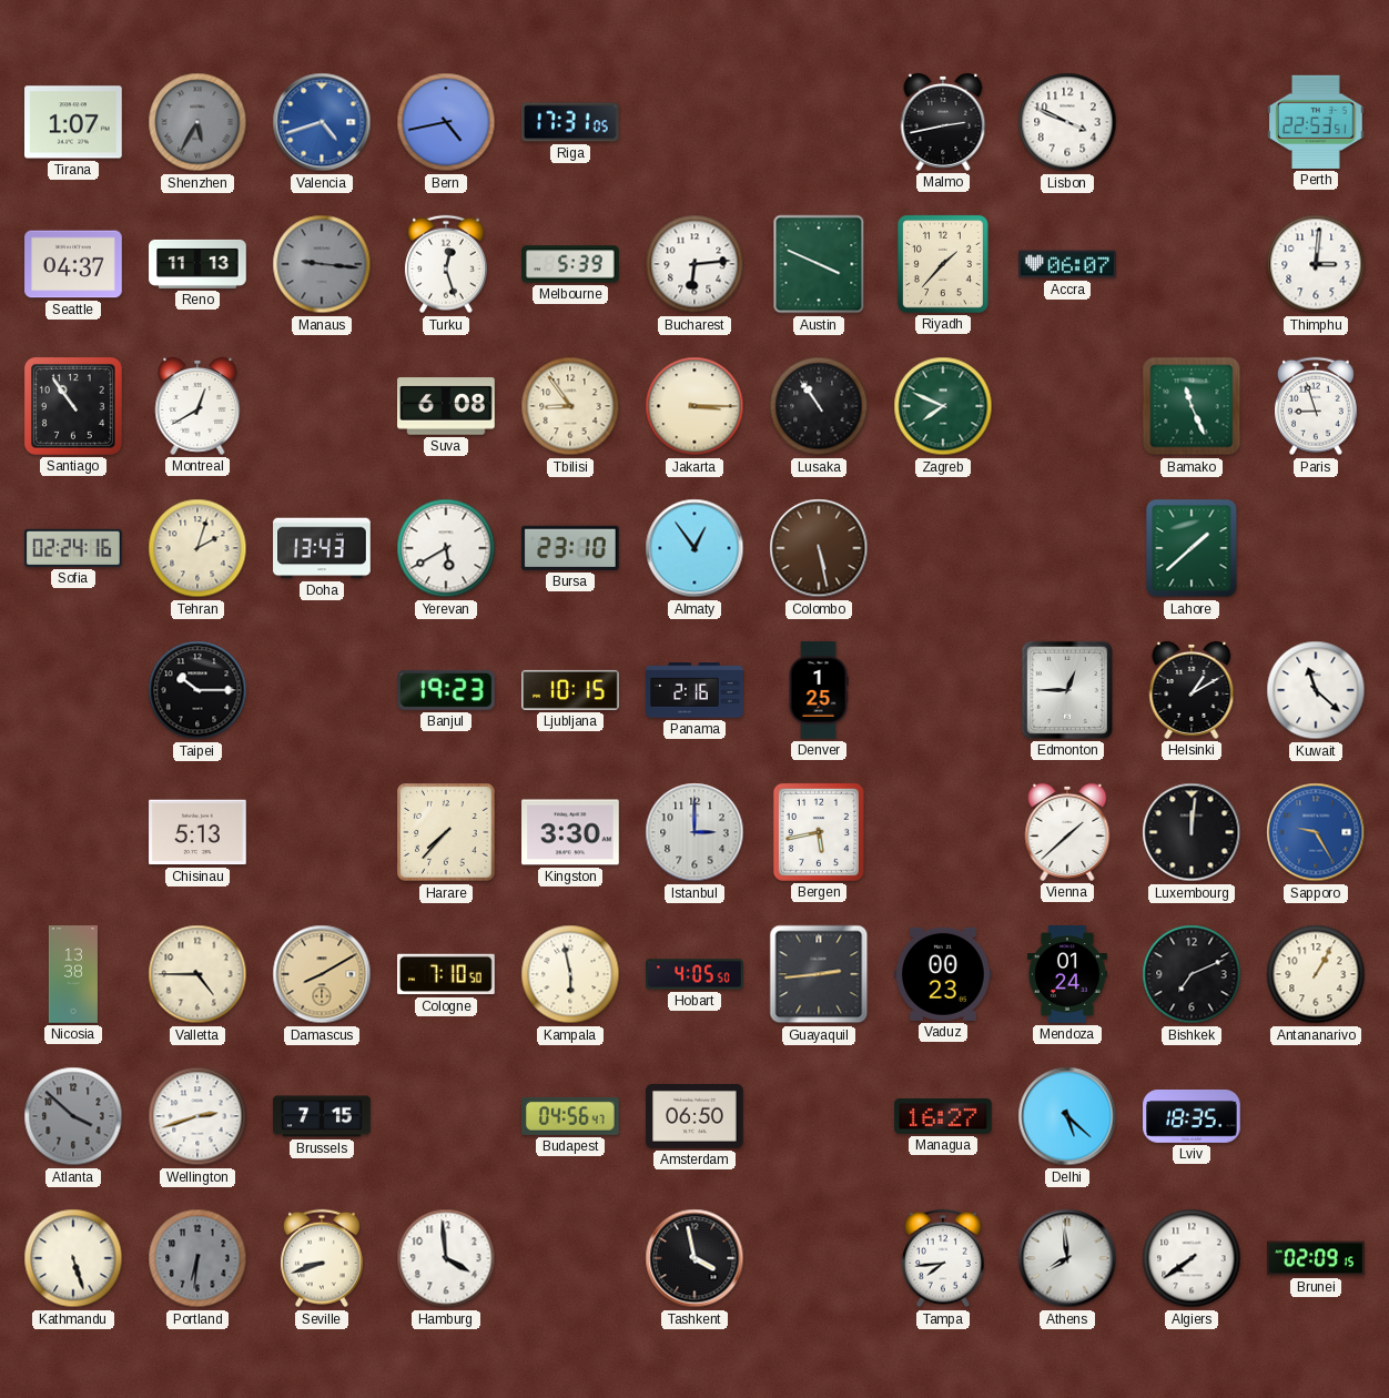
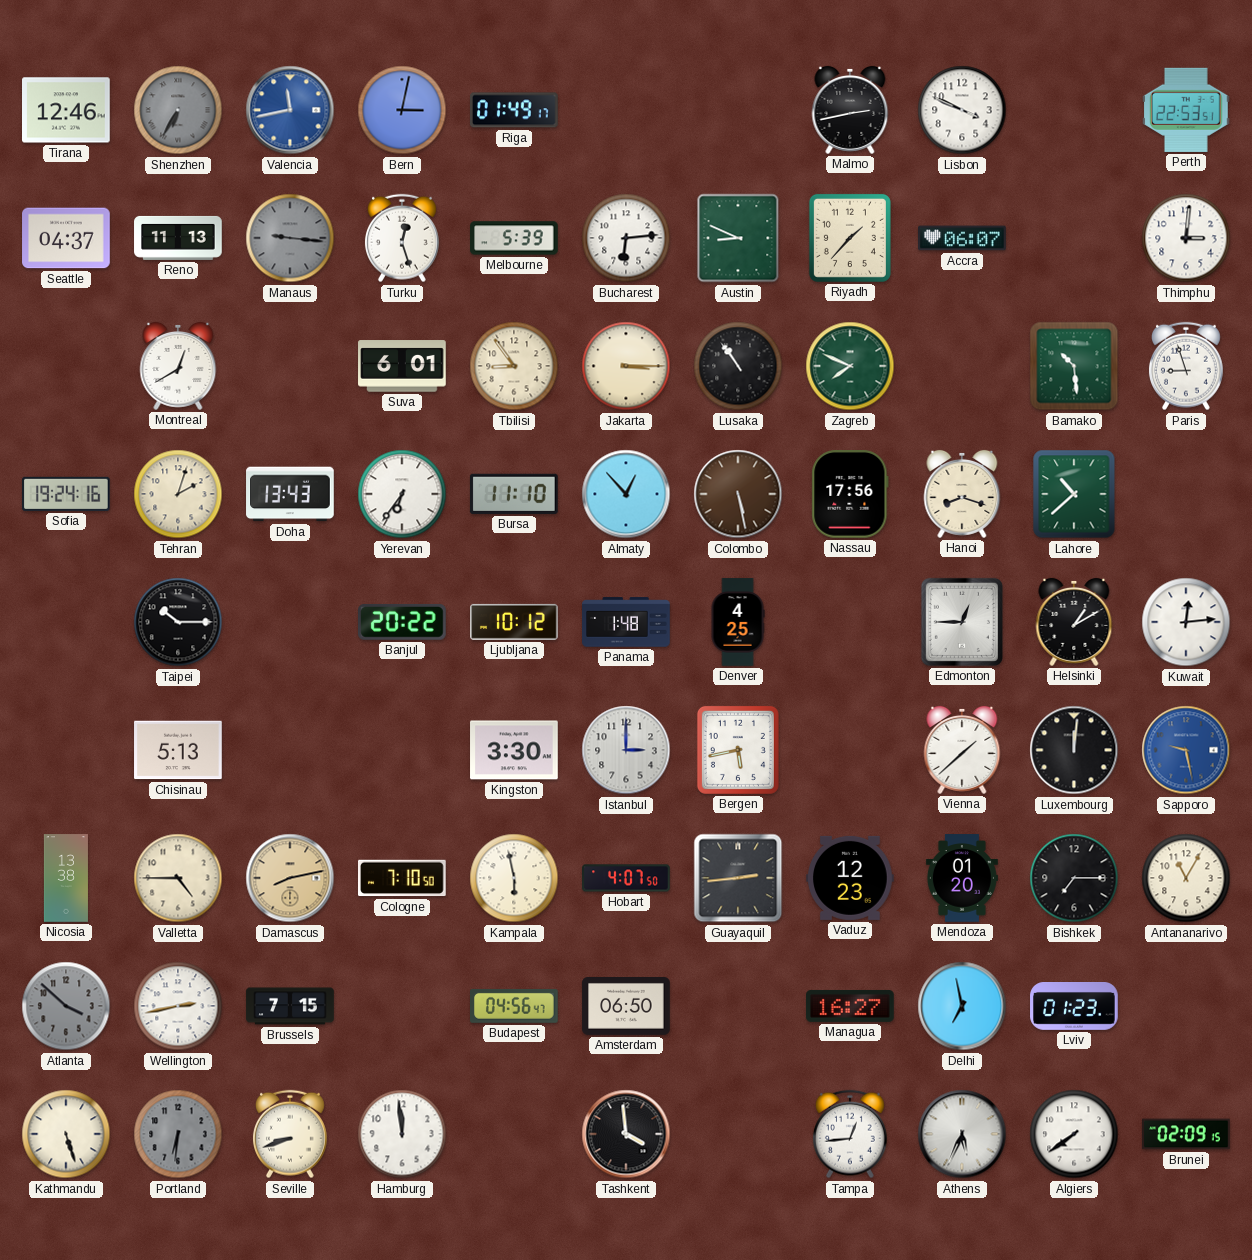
Tirana: 1:07 -> 12:46 (66, 110)
Shenzhen: 5:35 -> 6:35 (178, 110)
Valencia: 4:42 -> 11:43 (290, 110)
Bern: 4:43 -> 3:02 (402, 110)
Riga: 17:31 -> 01:49 (515, 110)
Austin: 3:49 -> 8:49 (738, 238)
Santiago: 10:54 -> none (73, 406)
Suva: 6:08 -> 6:01 (402, 366)
Bamako: 11:26 -> 10:29 (1074, 366)
Sofia: 02:24 -> 19:24 (67, 494)
Yerevan: 5:40 -> 6:36 (402, 494)
Bursa: 23:10 -> 11:10 (514, 494)
Almaty: 12:54 -> 12:53 (626, 494)
Nassau: none -> 17:56 (850, 494)
Hanoi: none -> 8:18 (962, 494)
Lahore: 1:38 -> 10:38 (1074, 494)
Banjul: 19:23 -> 20:22 (403, 622)
Ljubljana: 10:15 -> 10:12 (514, 622)
Panama: 2:16 -> 1:48 (626, 622)
Denver: 1:25 -> 4:25 (738, 622)
Kuwait: 11:22 -> 12:14 (1186, 622)
Harare: 7:37 -> none (446, 832)
Sapporo: 9:25 -> 9:28 (1186, 750)
Damascus: 8:10 -> 8:13 (290, 878)
Hobart: 4:05 -> 4:07 (626, 878)
Vaduz: 00:23 -> 12:23 (851, 878)
Mendoza: 01:24 -> 01:20 (962, 878)
Bishkek: 7:11 -> 7:15 (1074, 878)
Antananarivo: 1:05 -> 11:05 (1186, 878)
Wellington: 2:42 -> 2:43 (178, 1006)
Delhi: 5:22 -> 6:58 (962, 1006)
Lviv: 18:35 -> 01:23 (1074, 1007)
Hamburg: 3:59 -> 11:59 (402, 1134)
Tashkent: 3:58 -> 3:59 (626, 1134)
Tampa: 7:44 -> 12:44 (850, 1134)
Athens: 7:59 -> 5:34 (962, 1134)
